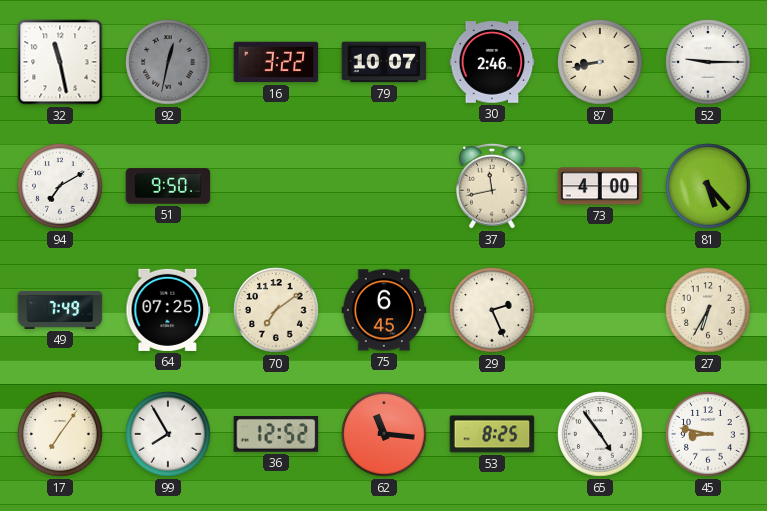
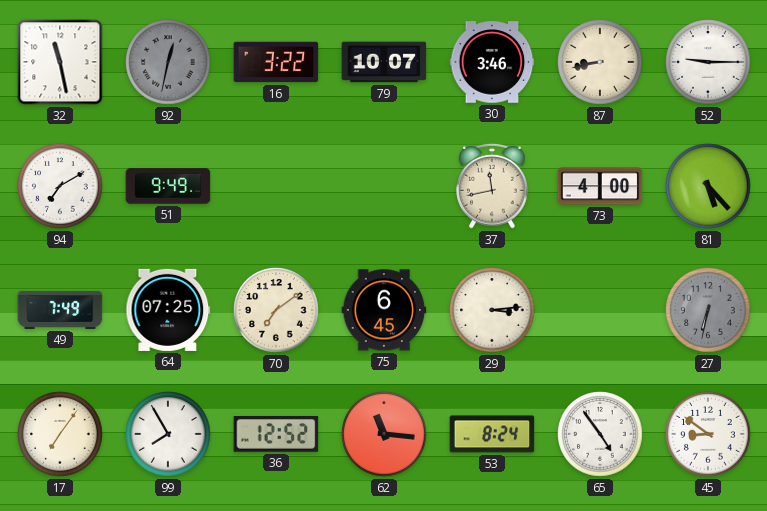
30: 2:46 -> 3:46 (492, 62)
51: 9:50 -> 9:49 (168, 186)
29: 2:26 -> 3:14 (492, 310)
27: 6:35 -> 6:32 (708, 310)
27 dial: cream -> grey (708, 310)
53: 8:25 -> 8:24 (492, 434)
45: 8:47 -> 8:51 (708, 434)
